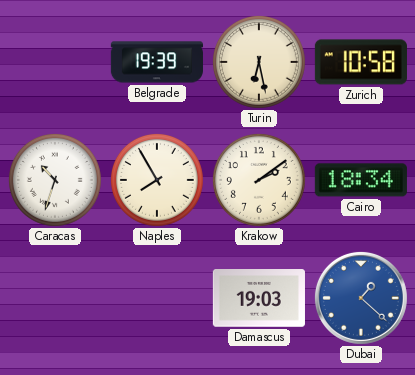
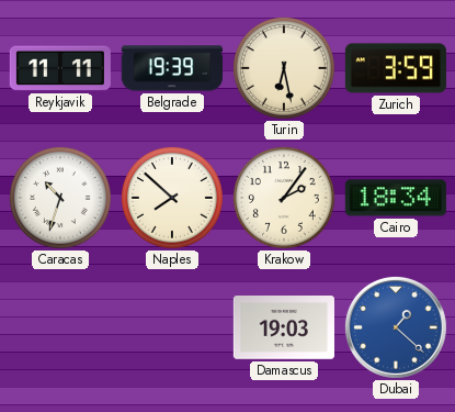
Reykjavik: none -> 11:11 (60, 68)
Zurich: 10:58 -> 3:59 (396, 68)
Naples: 7:55 -> 7:52 (172, 198)
Krakow: 2:09 -> 2:06 (284, 198)
